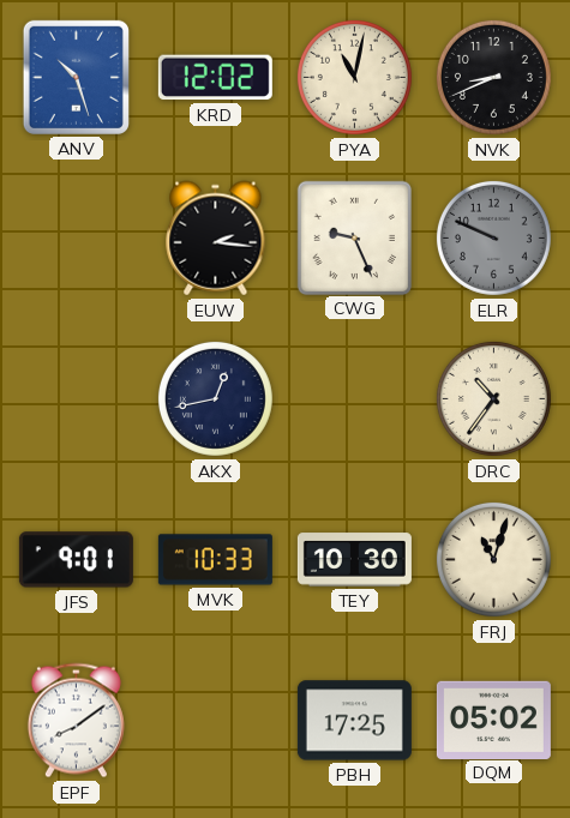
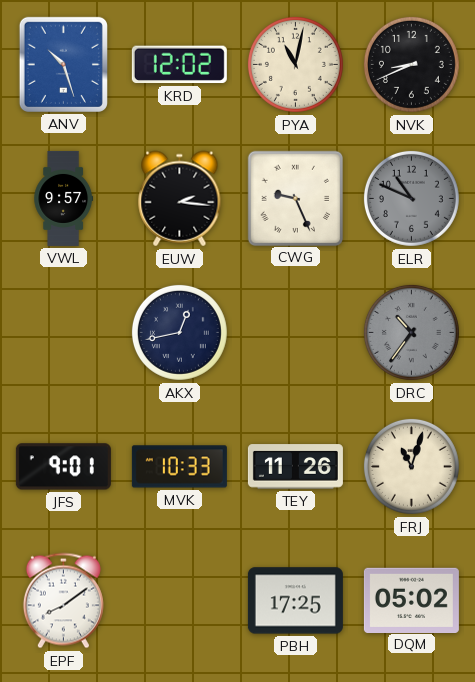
VWL: none -> 9:57 (64, 198)
ELR: 9:49 -> 10:49 (411, 198)
DRC dial: cream -> grey (411, 332)
TEY: 10:30 -> 11:26 (295, 467)
